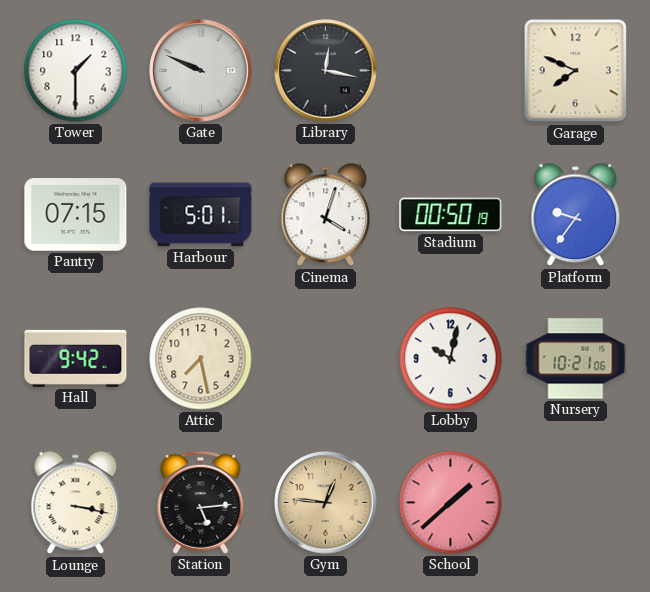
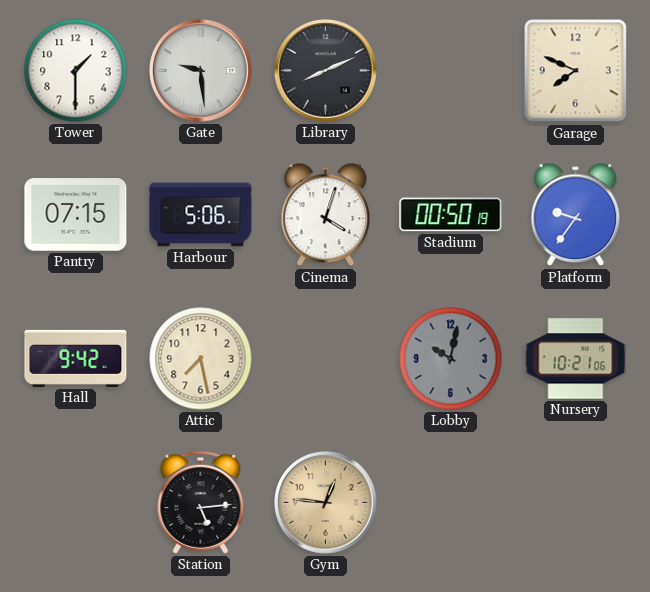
Gate: 9:49 -> 9:29 (201, 71)
Library: 12:17 -> 8:11 (326, 71)
Harbour: 5:01 -> 5:06 (201, 215)
Lobby dial: white -> grey (451, 359)
Lounge: 3:17 -> none (76, 503)
School: 1:38 -> none (451, 503)
